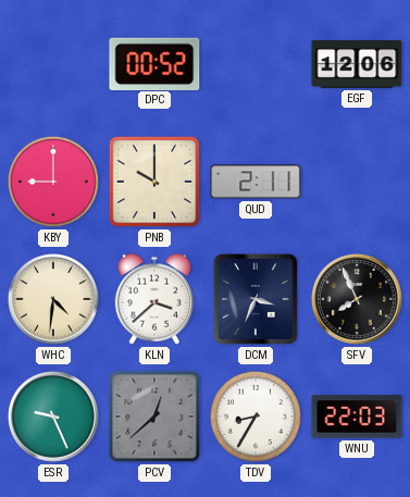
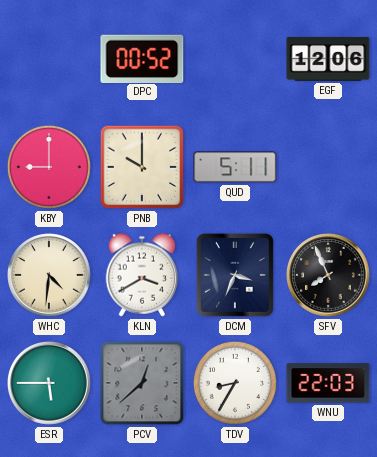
QUD: 2:11 -> 5:11 (235, 167)
KLN: 3:38 -> 3:40 (142, 275)
ESR: 9:26 -> 5:45 (50, 384)
